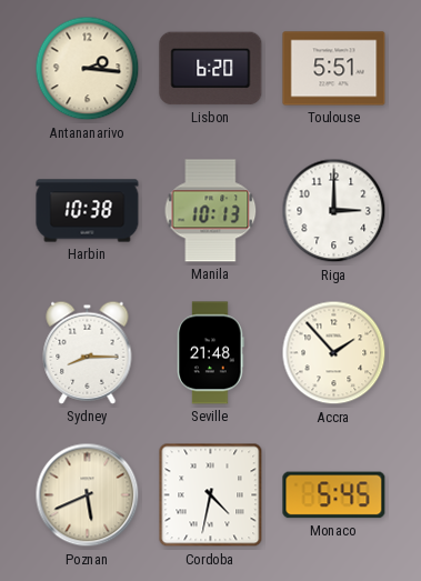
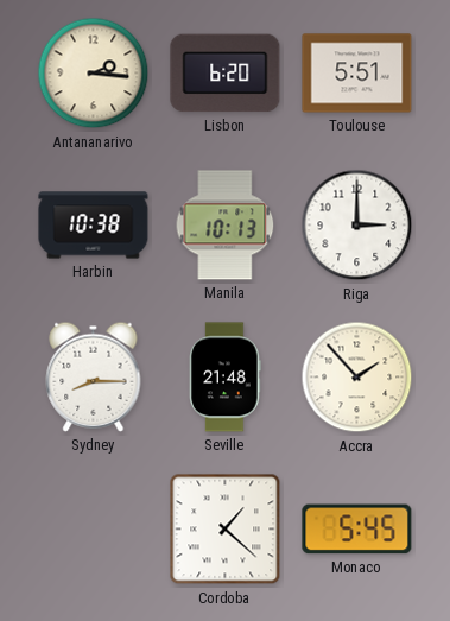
Poznan: 5:41 -> none (88, 495)
Cordoba: 4:32 -> 1:22 (226, 530)
